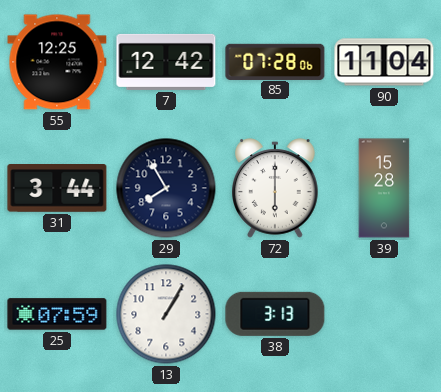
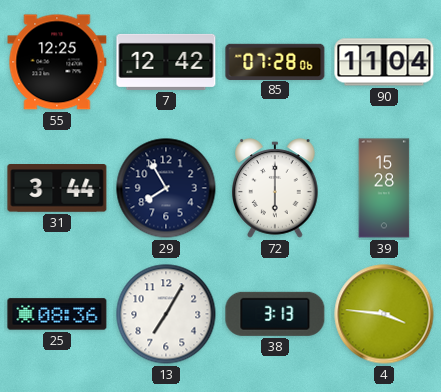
25: 07:59 -> 08:36 (57, 314)
13: 1:05 -> 7:05 (166, 314)
4: none -> 3:46 (384, 314)
